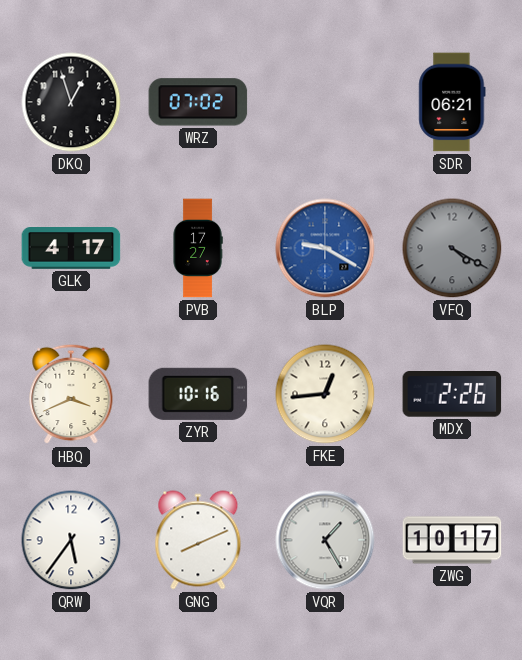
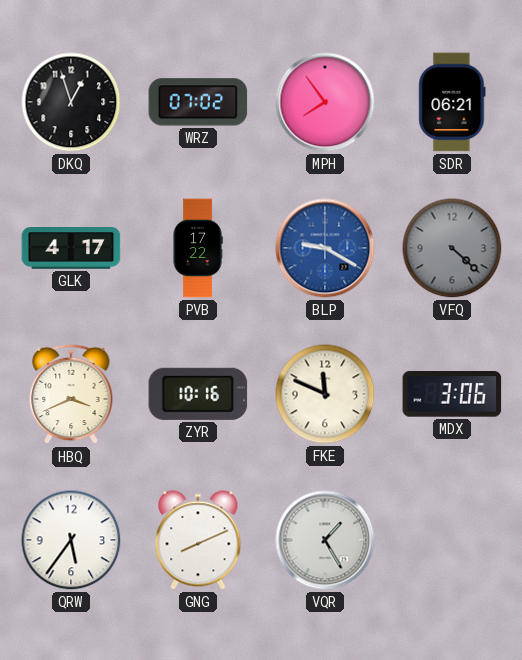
MPH: none -> 7:54 (325, 102)
PVB: 17:27 -> 17:22 (198, 248)
VFQ: 4:20 -> 4:22 (452, 248)
FKE: 12:44 -> 11:49 (325, 394)
MDX: 2:26 -> 3:06 (452, 394)
ZWG: 10:17 -> none (452, 540)
